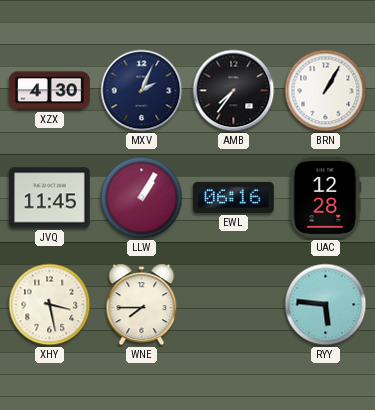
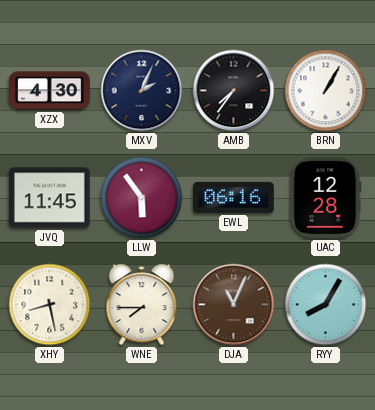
LLW: 1:05 -> 5:54 (142, 198)
XHY: 3:28 -> 8:28 (50, 305)
DJA: none -> 11:04 (234, 305)
RYY: 5:46 -> 8:05 (326, 305)
